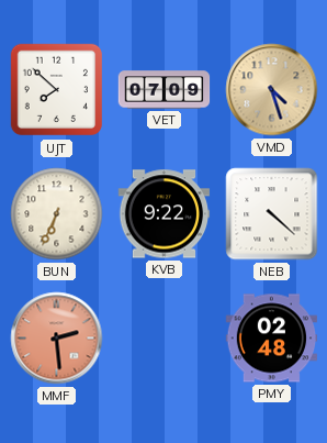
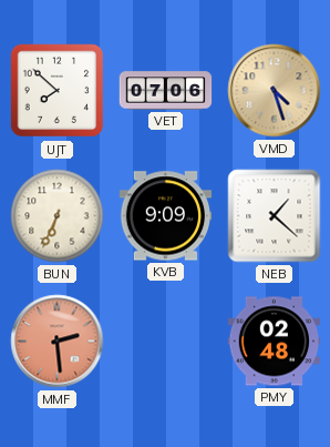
VET: 07:09 -> 07:06 (166, 91)
KVB: 9:22 -> 9:09 (166, 216)
NEB: 4:22 -> 1:22 (275, 216)
